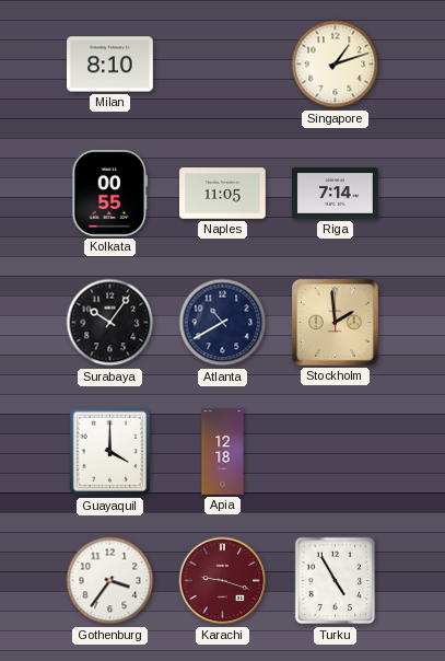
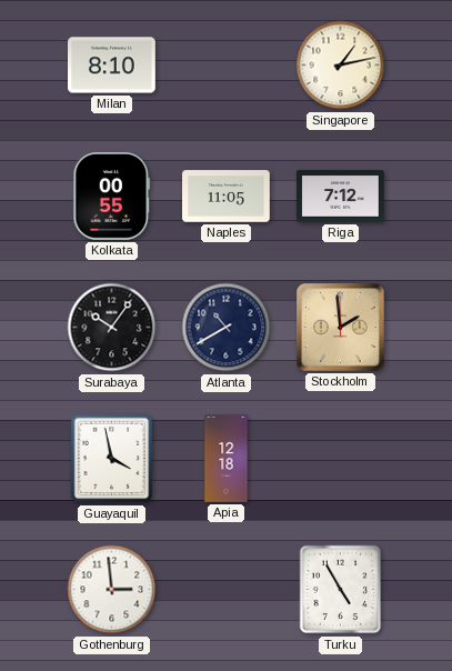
Singapore: 1:12 -> 1:13 (341, 66)
Riga: 7:14 -> 7:12 (341, 197)
Guayaquil: 4:00 -> 3:58 (112, 459)
Gothenburg: 3:36 -> 2:59 (112, 590)
Karachi: 9:18 -> none (223, 581)
